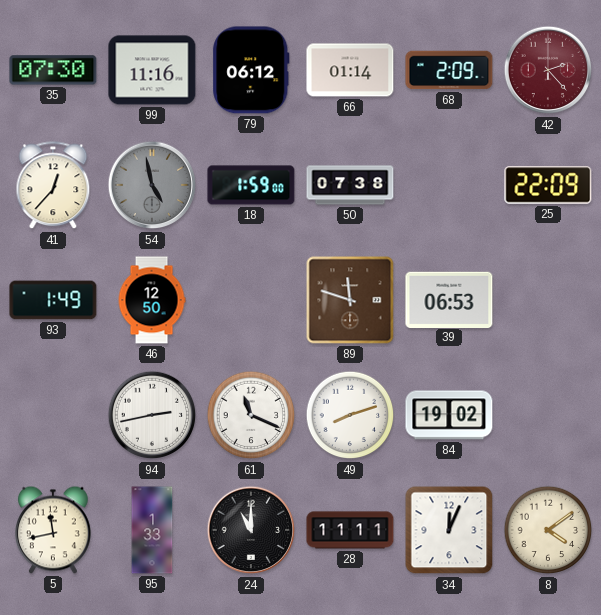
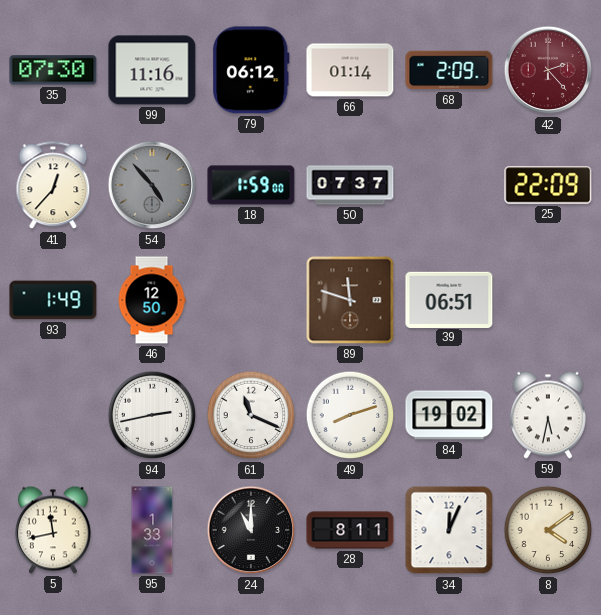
54: 4:58 -> 4:53 (152, 185)
50: 07:38 -> 07:37 (350, 185)
39: 06:53 -> 06:51 (449, 299)
59: none -> 5:32 (548, 415)
28: 11:11 -> 8:11 (350, 530)
